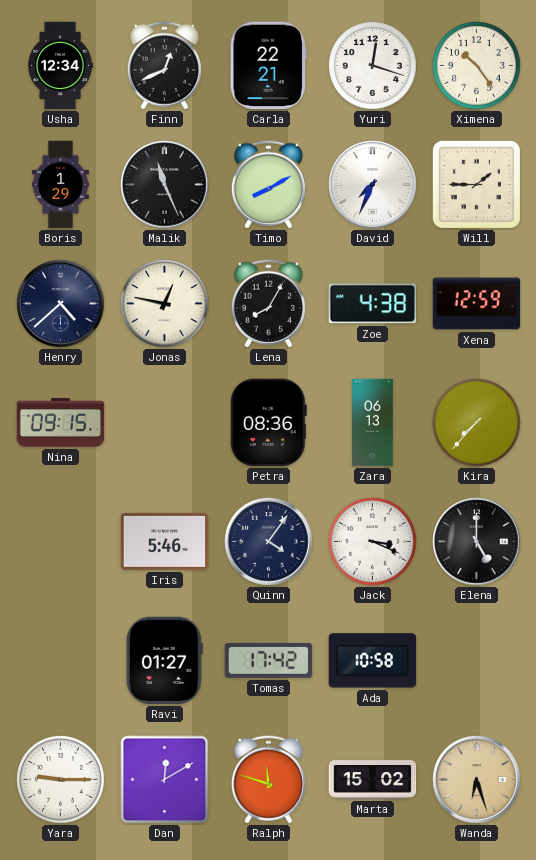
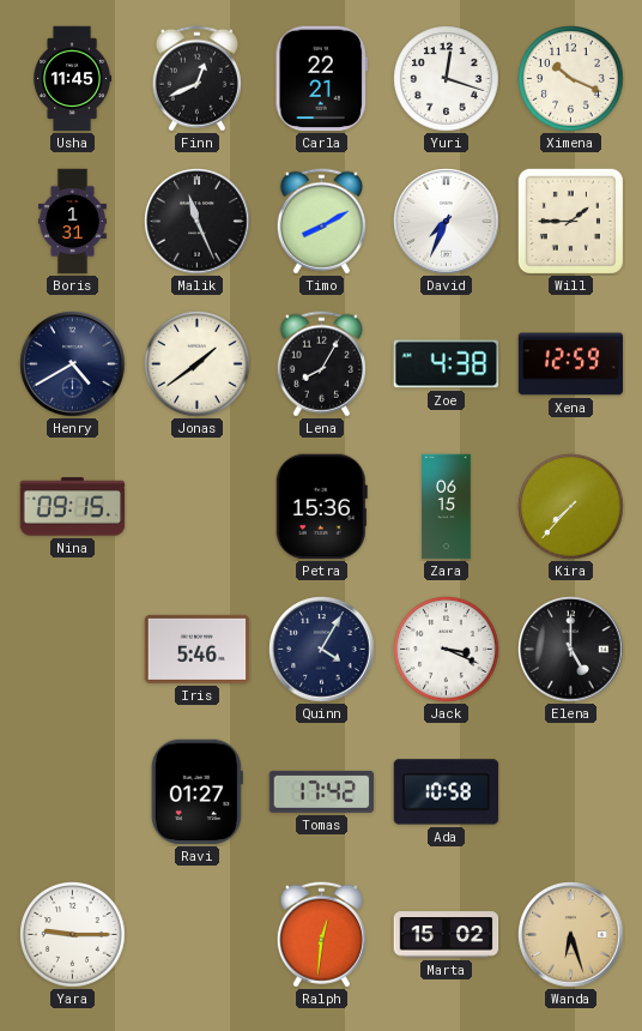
Usha: 12:34 -> 11:45 (73, 79)
Ximena: 10:24 -> 10:19 (571, 79)
Boris: 1:29 -> 1:31 (72, 222)
Henry: 4:38 -> 4:40 (73, 364)
Jonas: 12:47 -> 1:39 (198, 364)
Petra: 08:36 -> 15:36 (321, 507)
Zara: 06:13 -> 06:15 (447, 507)
Quinn: 4:06 -> 4:05 (322, 650)
Dan: 12:10 -> none (165, 780)
Ralph: 11:48 -> 12:31 (321, 935)
